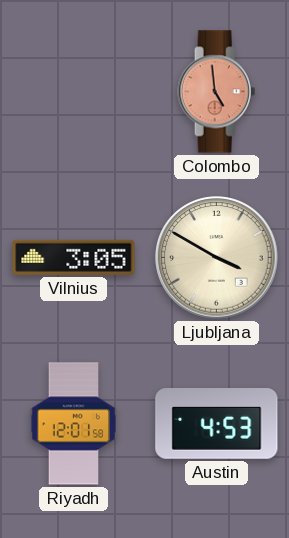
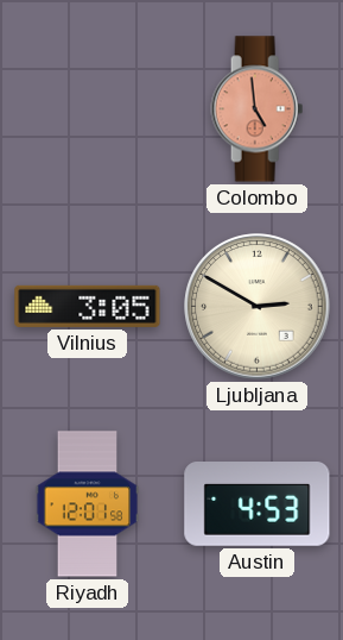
Ljubljana: 3:50 -> 2:50 (258, 307)
